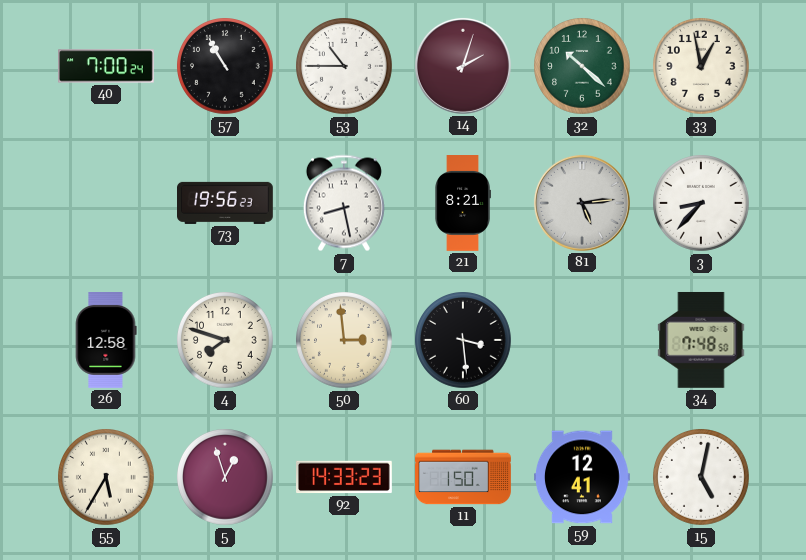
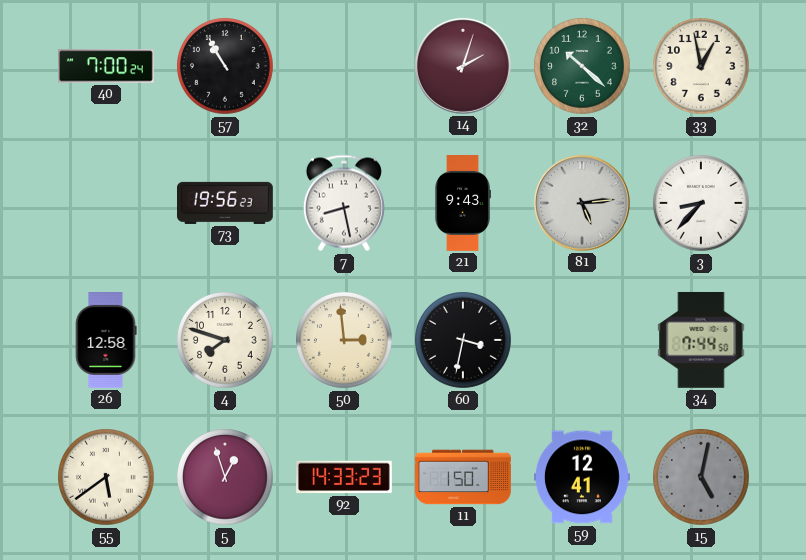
53: 10:45 -> none (345, 67)
21: 8:21 -> 9:43 (462, 204)
60: 3:29 -> 3:32 (464, 341)
34: 7:48 -> 7:44 (701, 340)
55: 5:35 -> 5:39 (107, 478)
15 dial: white -> grey (702, 478)
